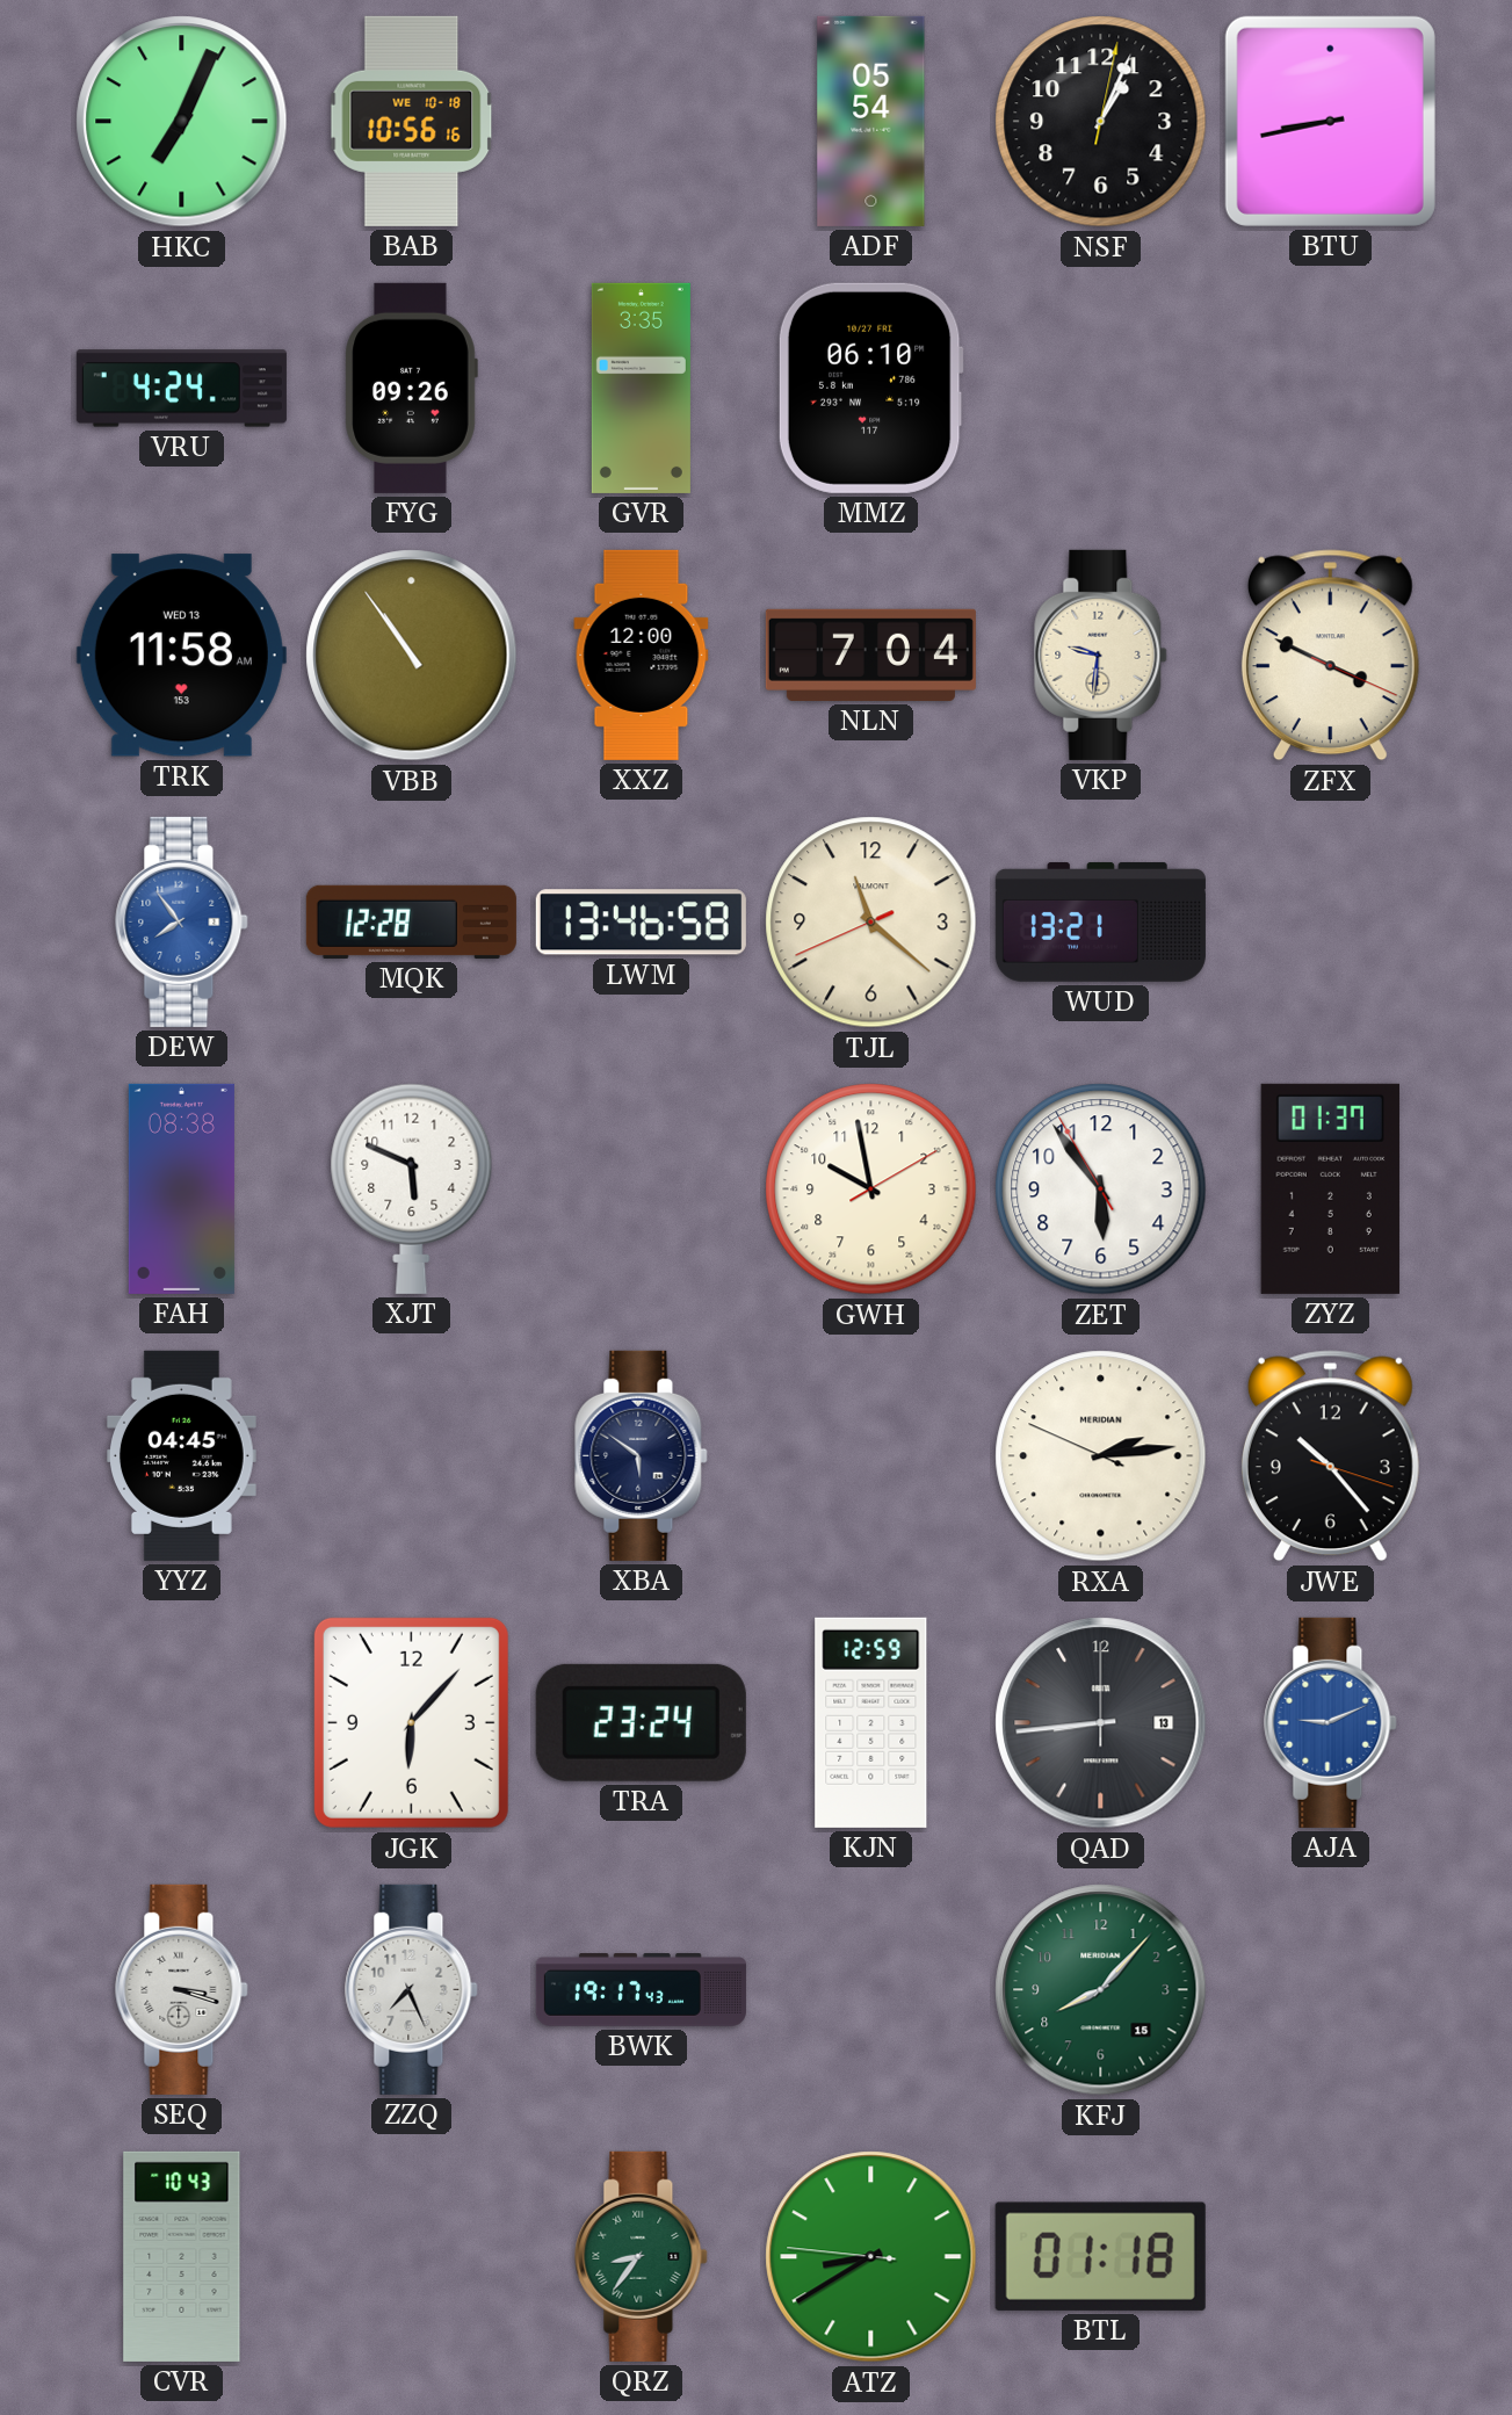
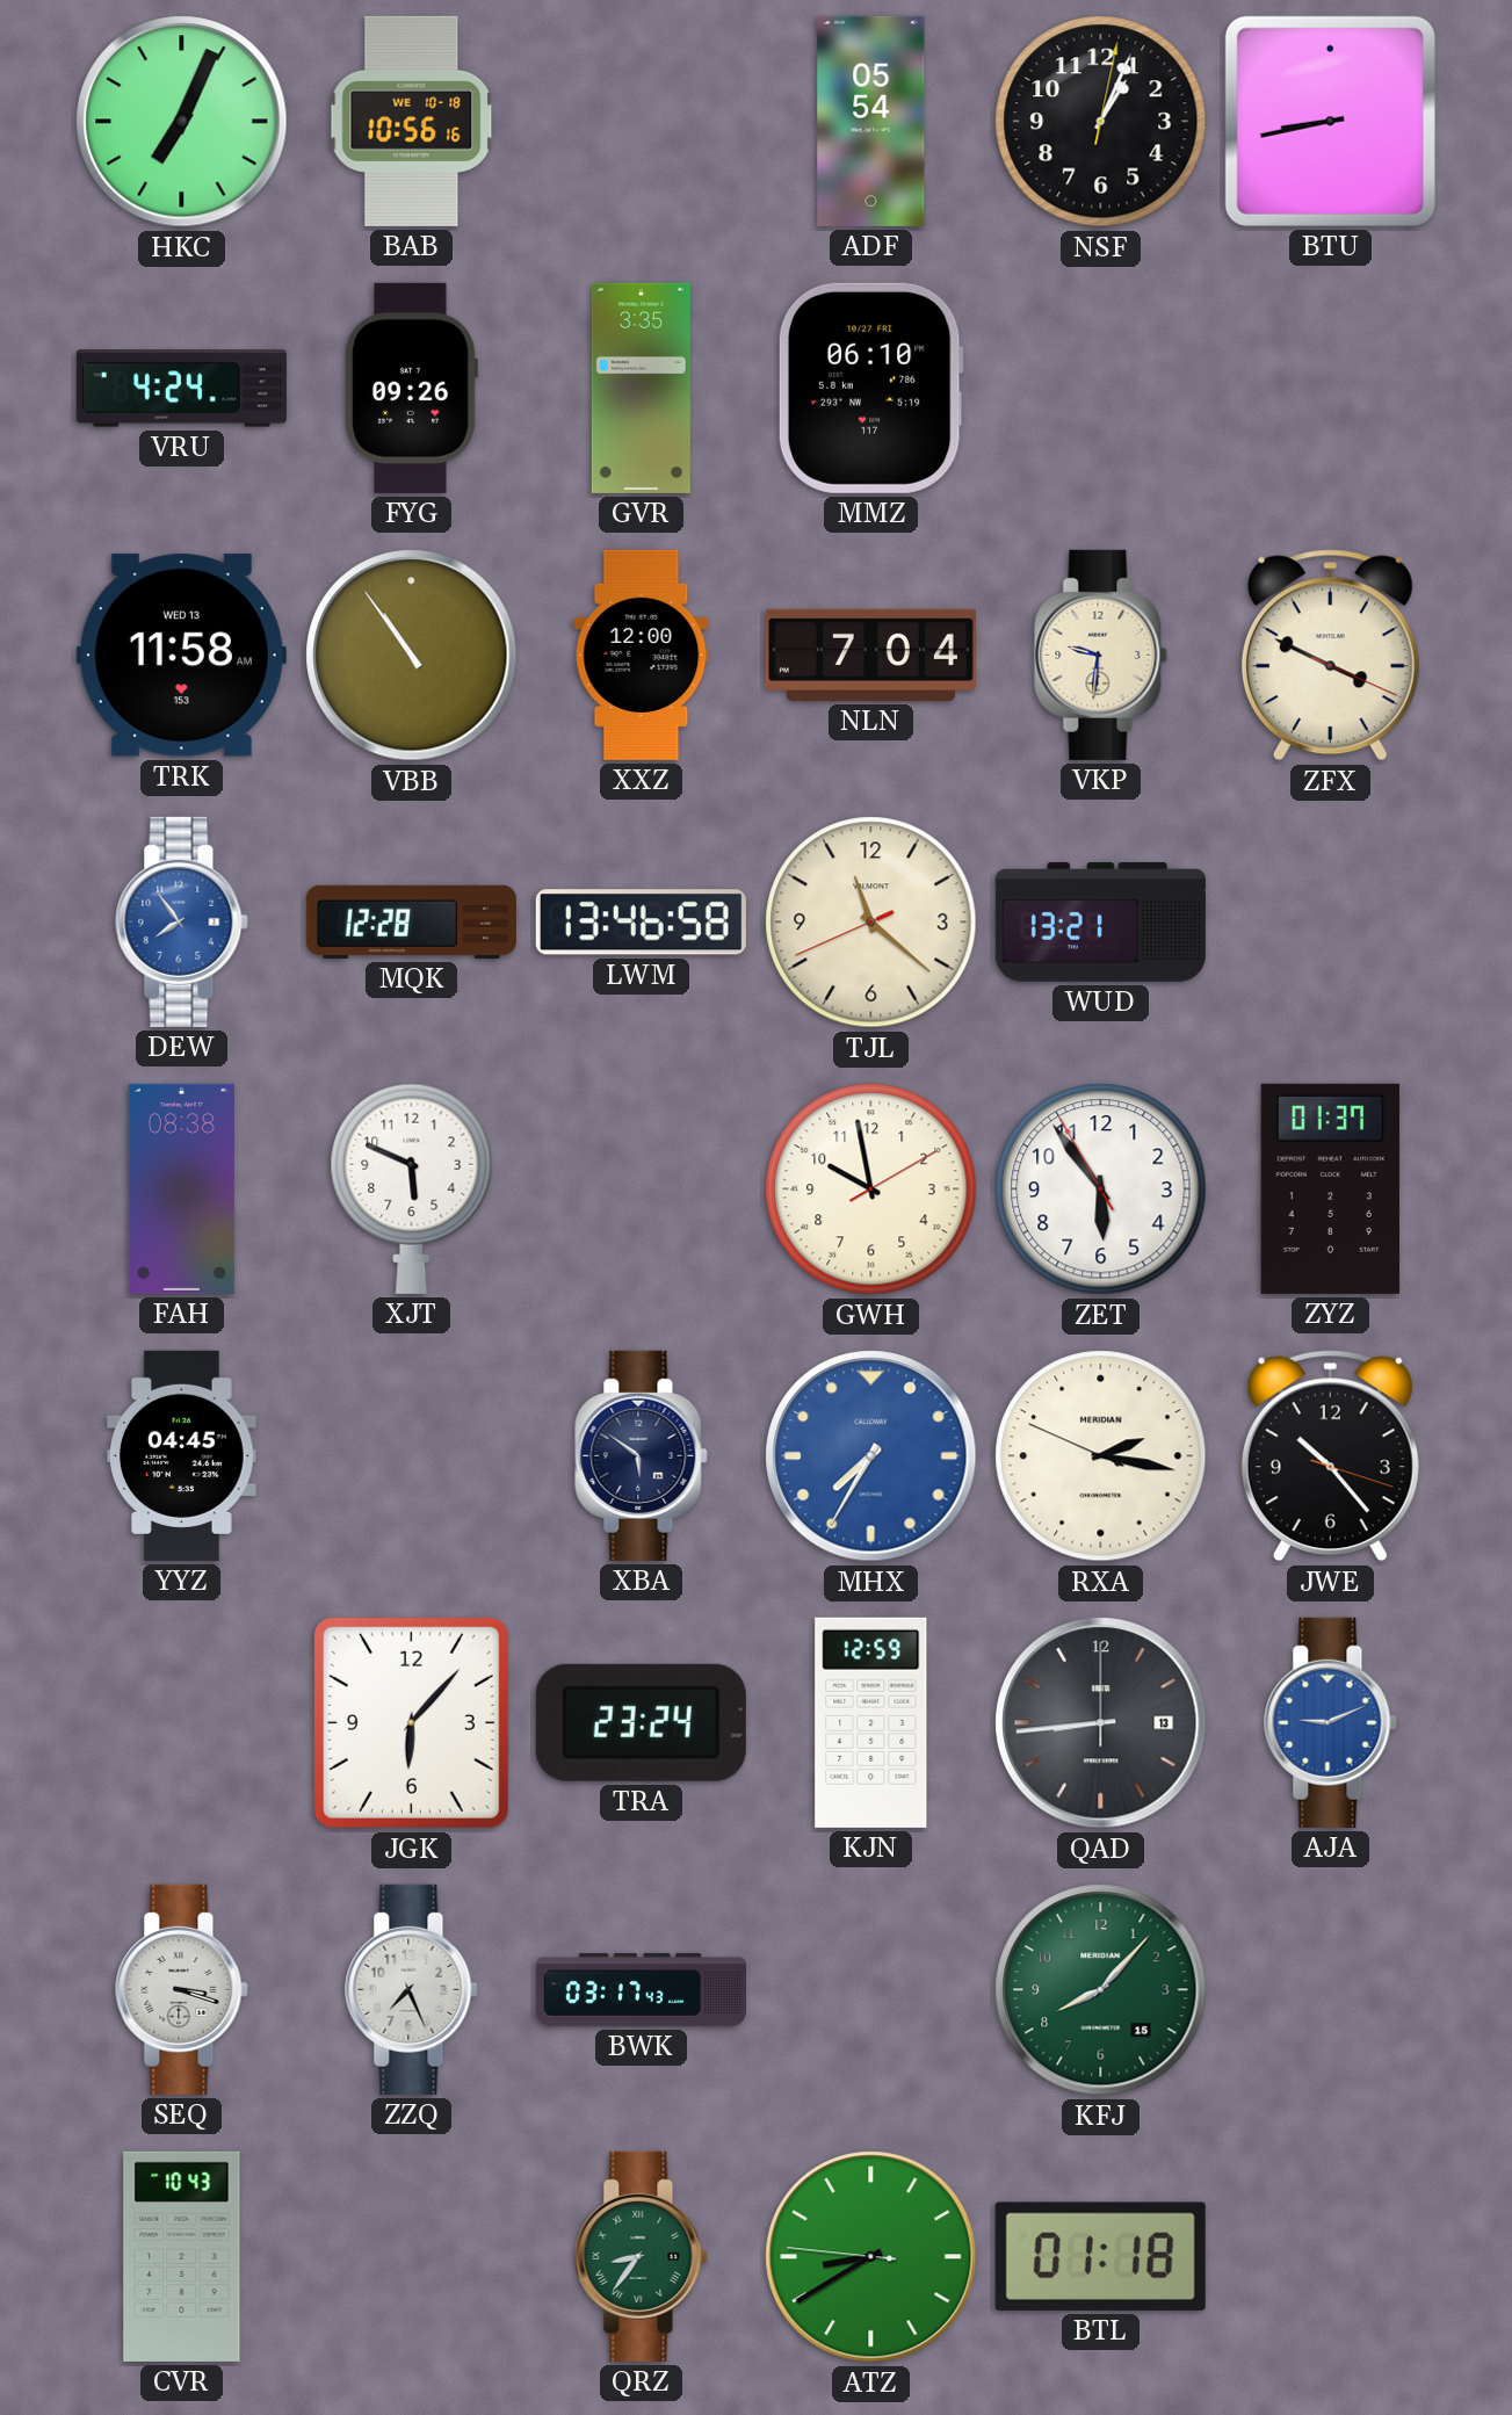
MHX: none -> 7:35 (871, 1456)
RXA: 2:13 -> 2:16 (1101, 1456)
BWK: 19:17 -> 03:17 (641, 1990)
